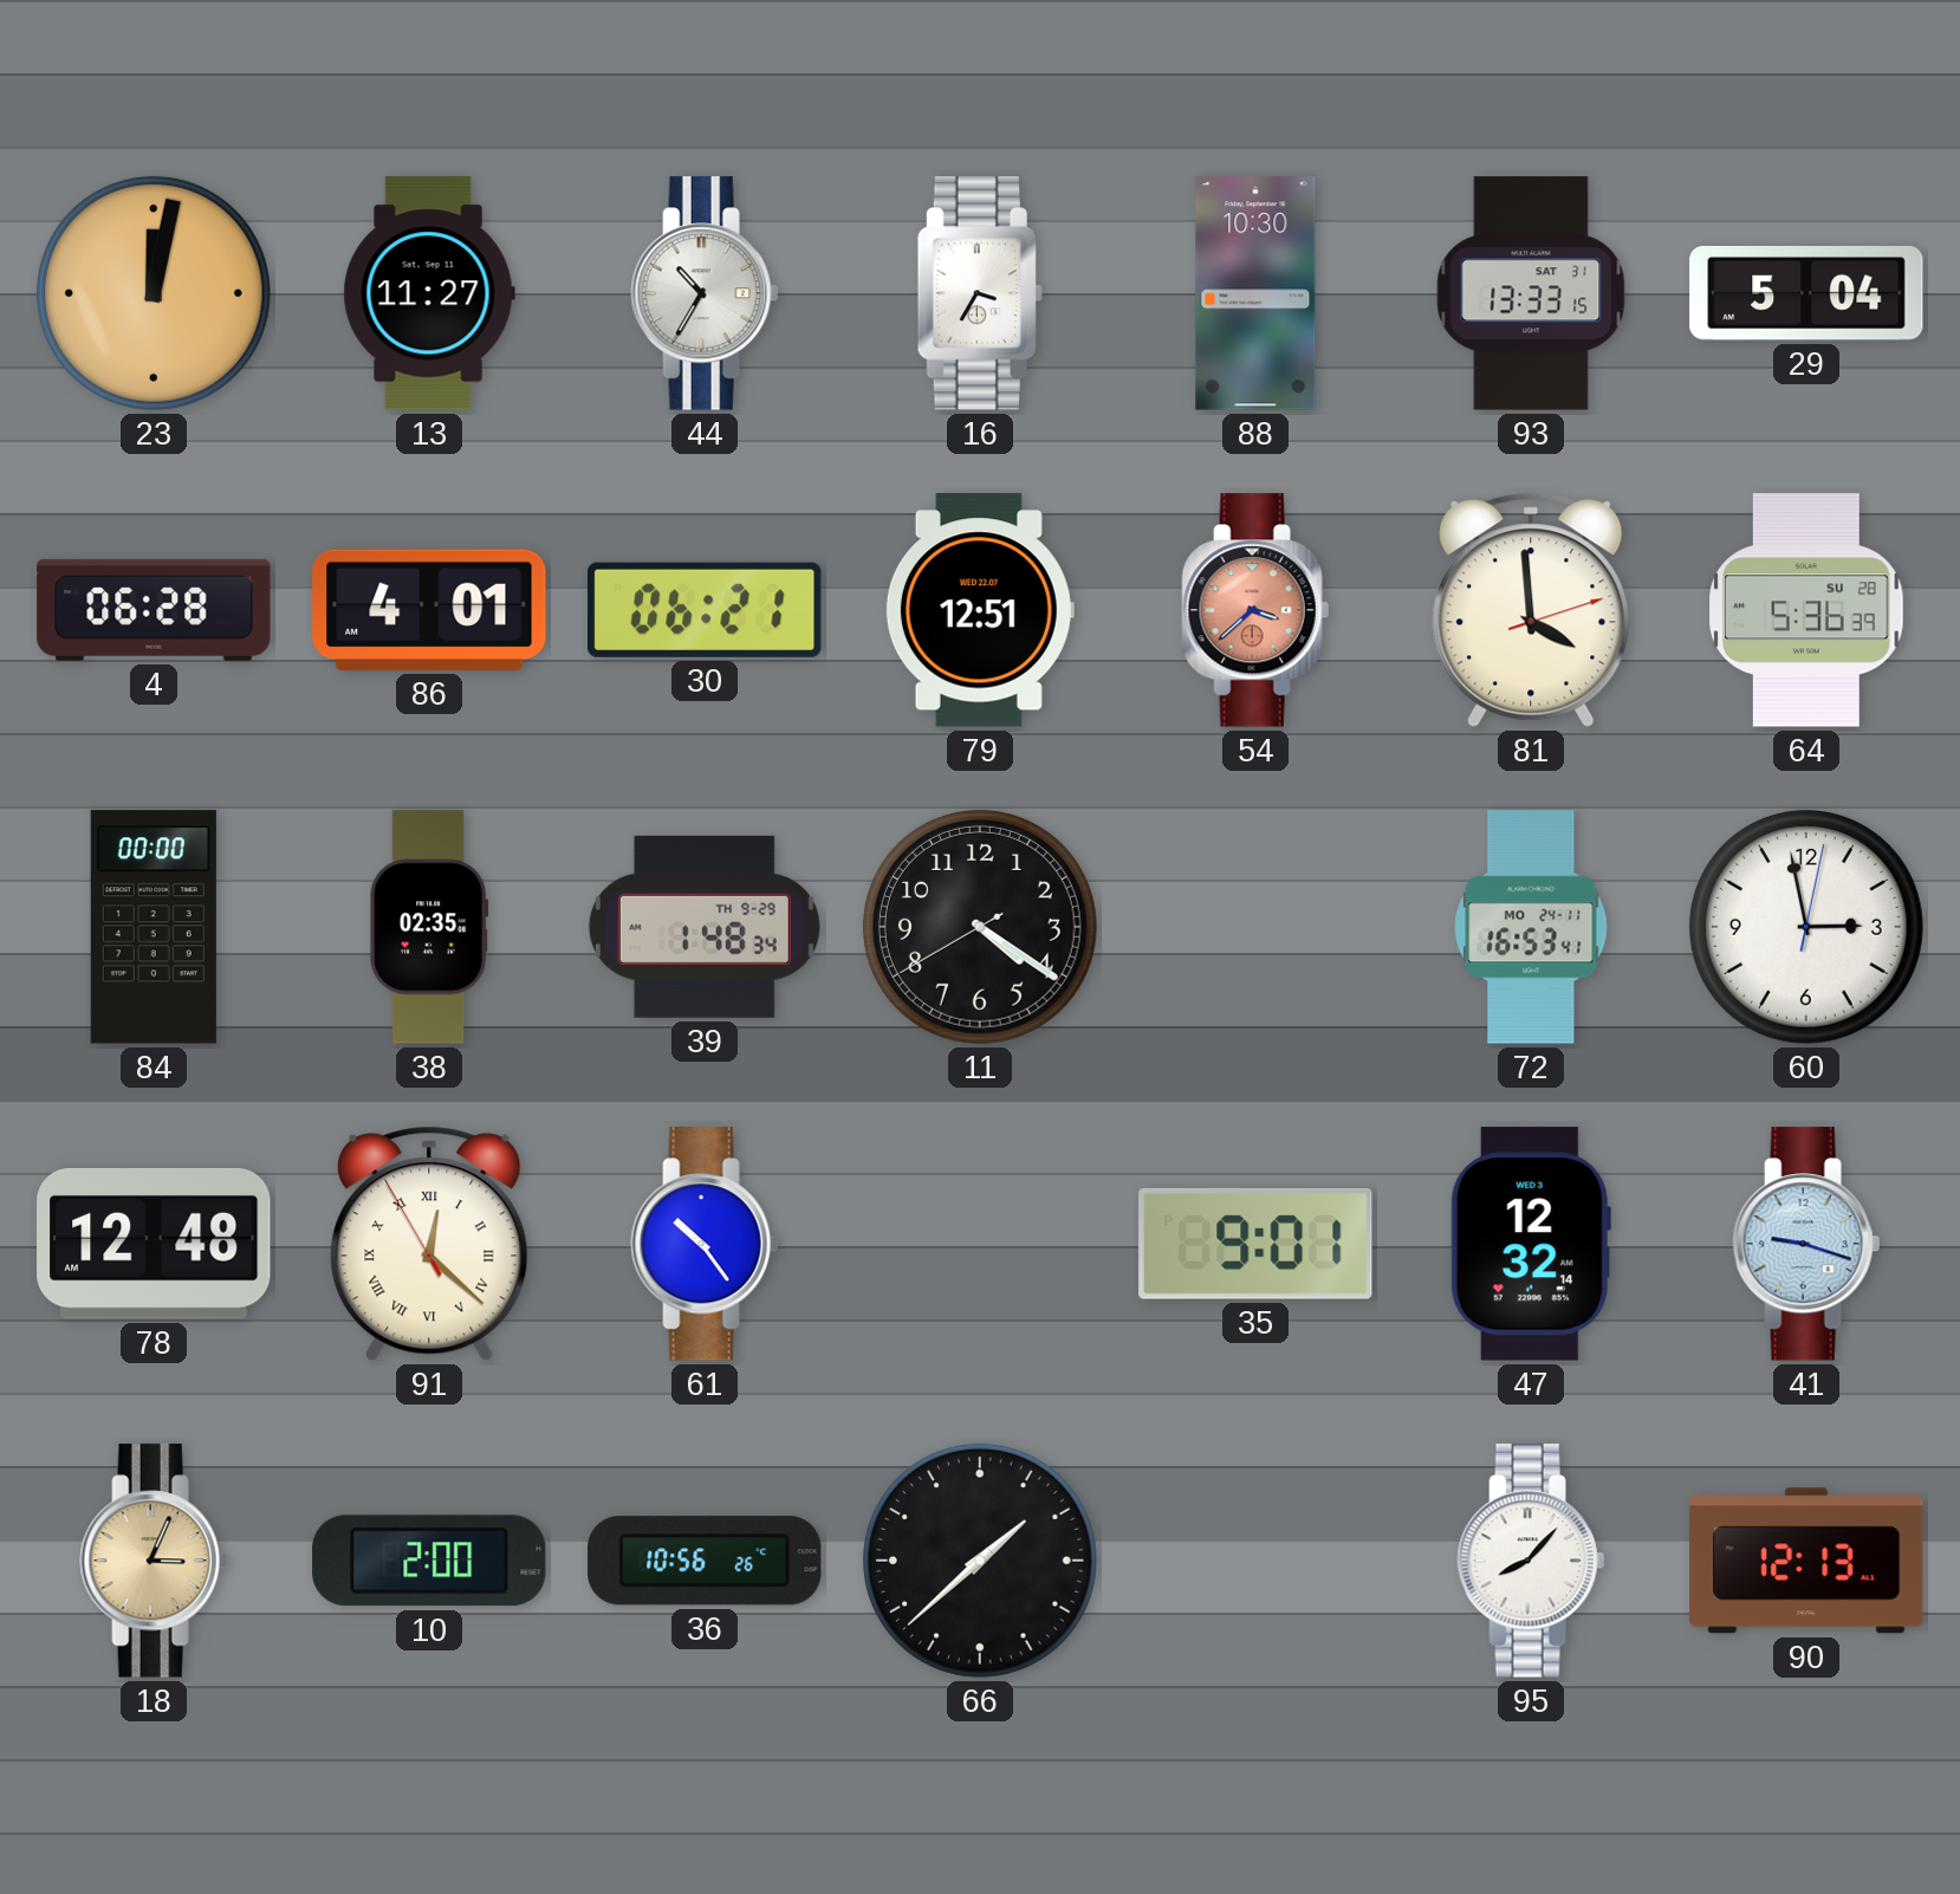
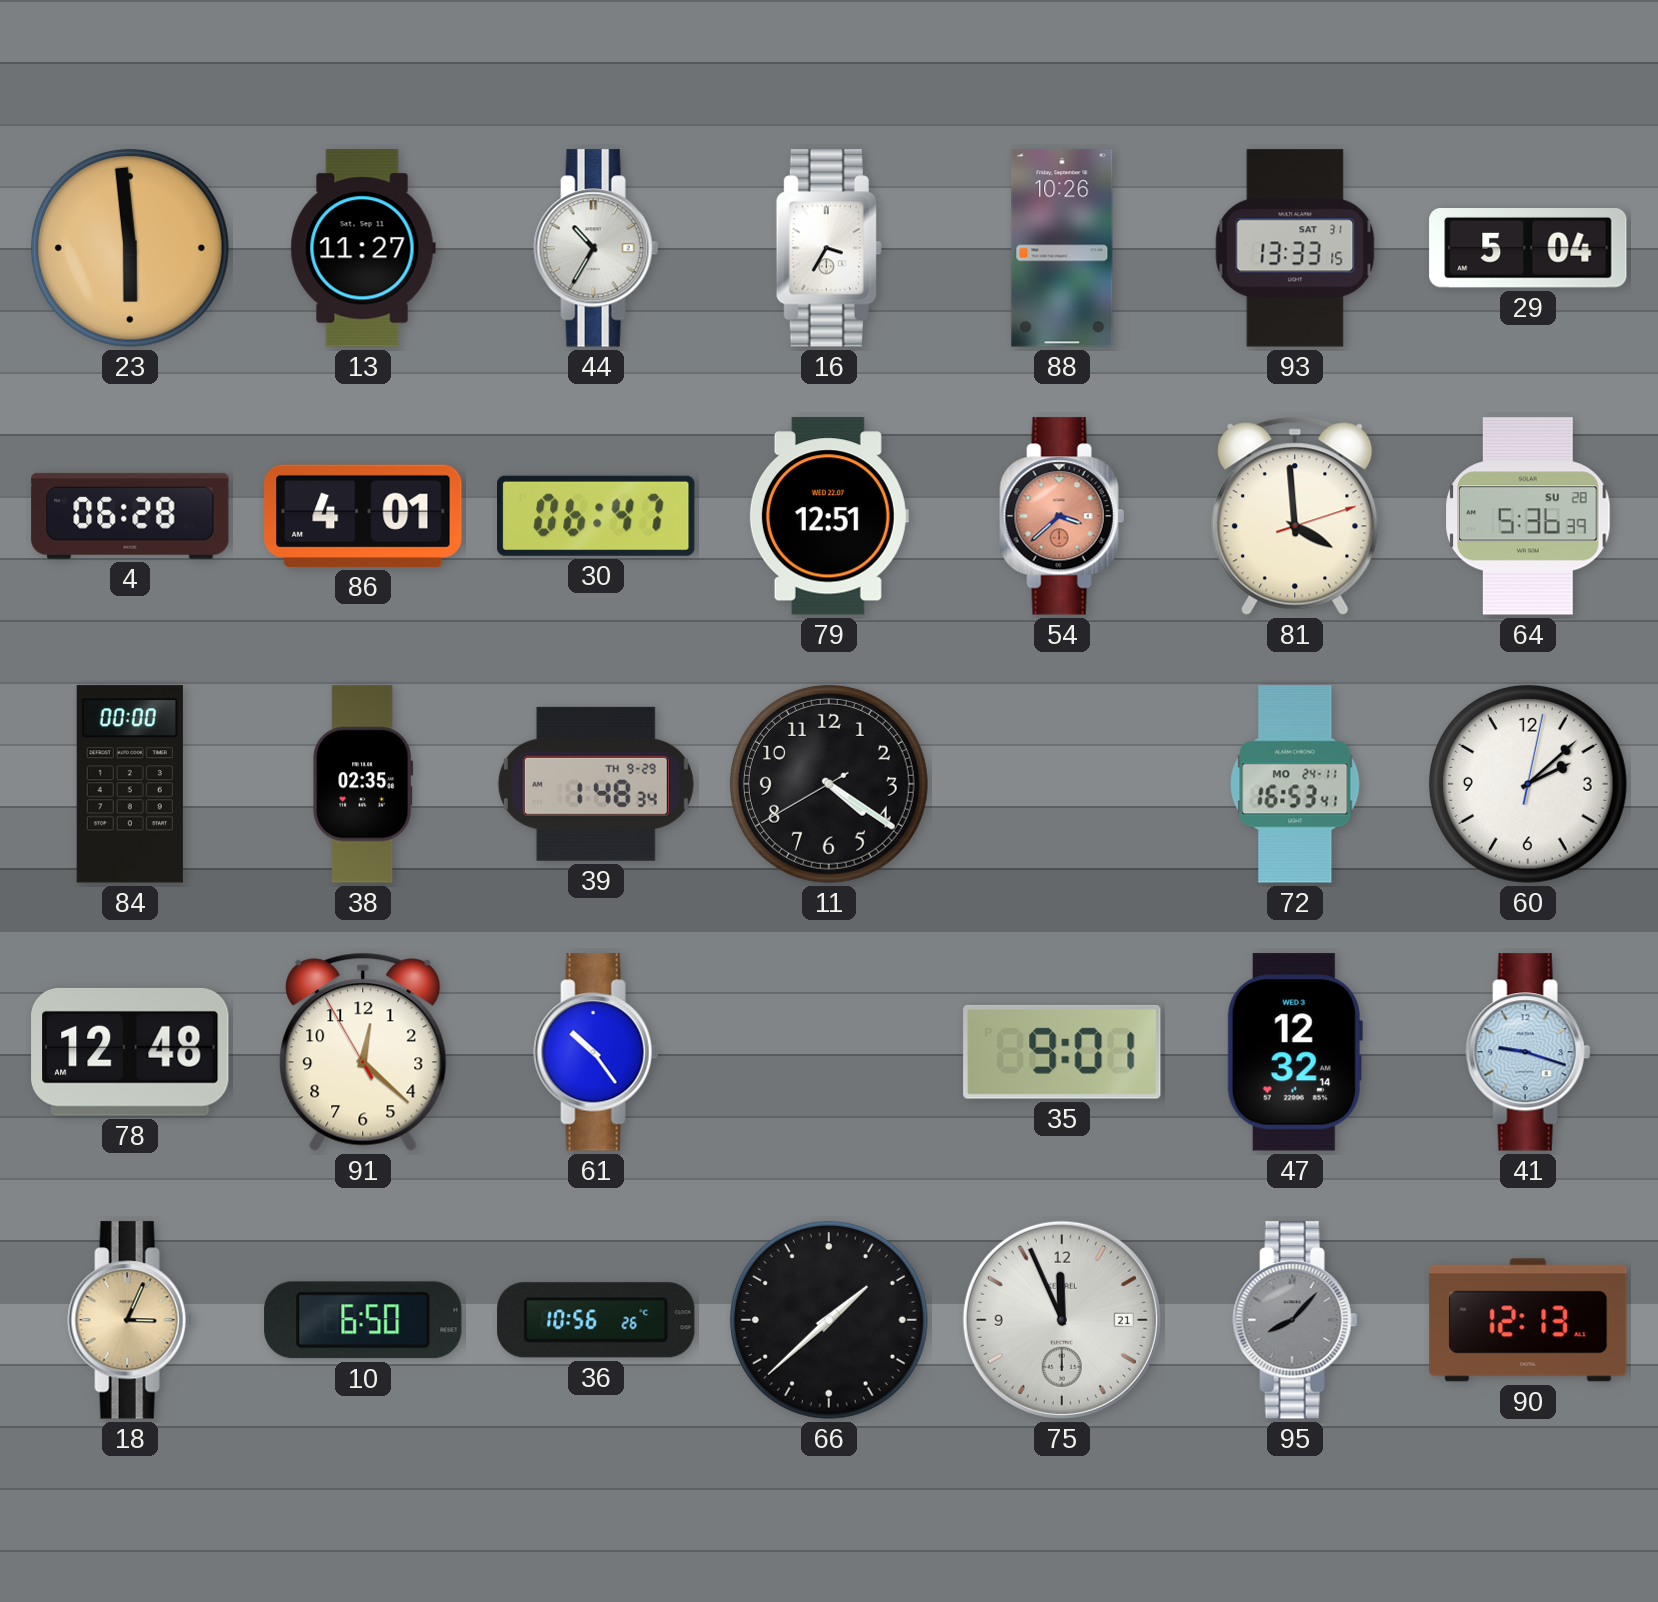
23: 12:02 -> 5:59 (130, 248)
88: 10:30 -> 10:26 (1062, 248)
30: 06:21 -> 06:47 (596, 516)
60: 2:58 -> 2:08 (1528, 784)
91 numerals: Roman -> Arabic (363, 1052)
10: 2:00 -> 6:50 (363, 1320)
75: none -> 11:56 (1062, 1320)
95 dial: white -> grey (1295, 1320)
